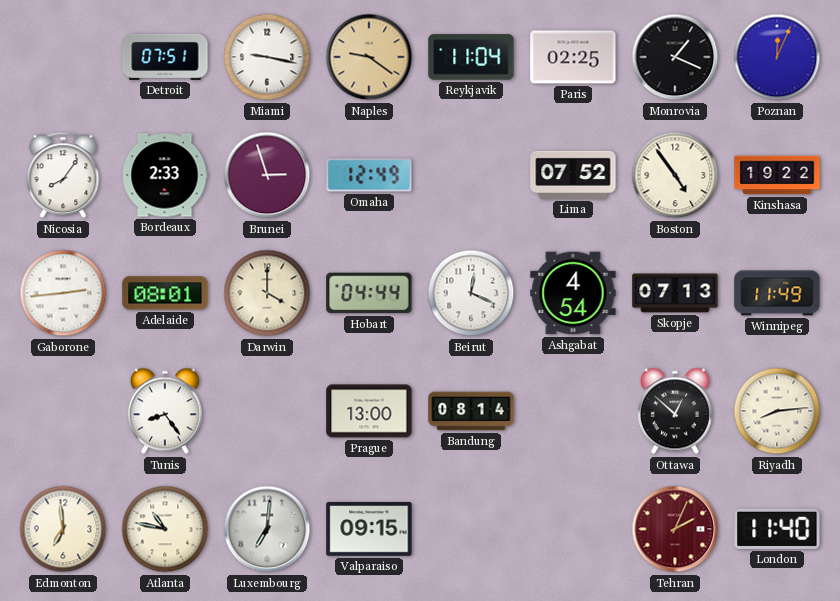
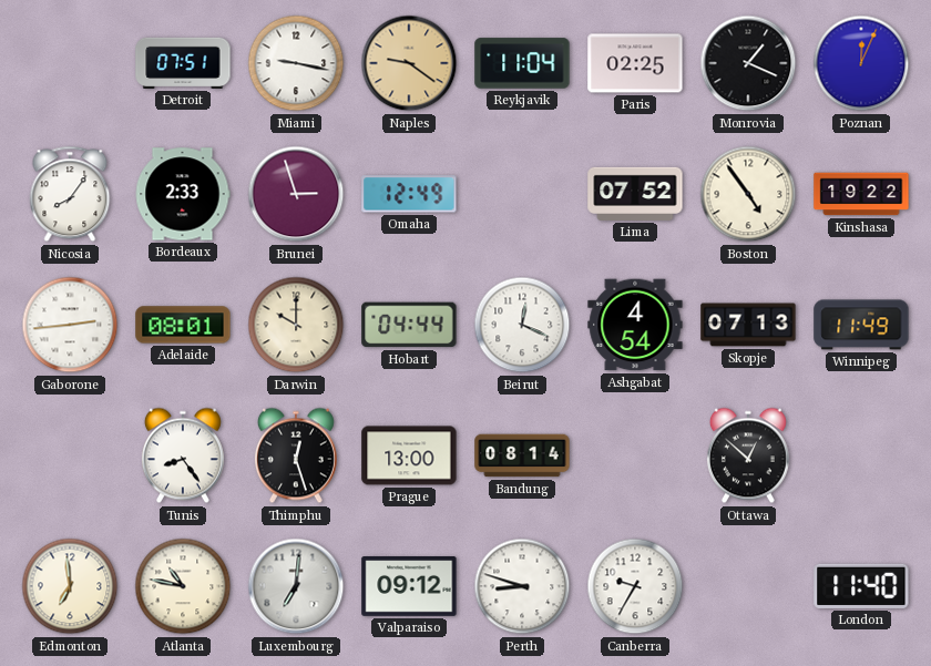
Darwin: 4:00 -> 10:00 (296, 325)
Thimphu: none -> 12:27 (296, 455)
Riyadh: 8:14 -> none (777, 411)
Valparaiso: 09:15 -> 09:12 (409, 587)
Perth: none -> 8:48 (522, 586)
Canberra: none -> 9:35 (635, 586)
Tehran: 2:04 -> none (675, 529)
